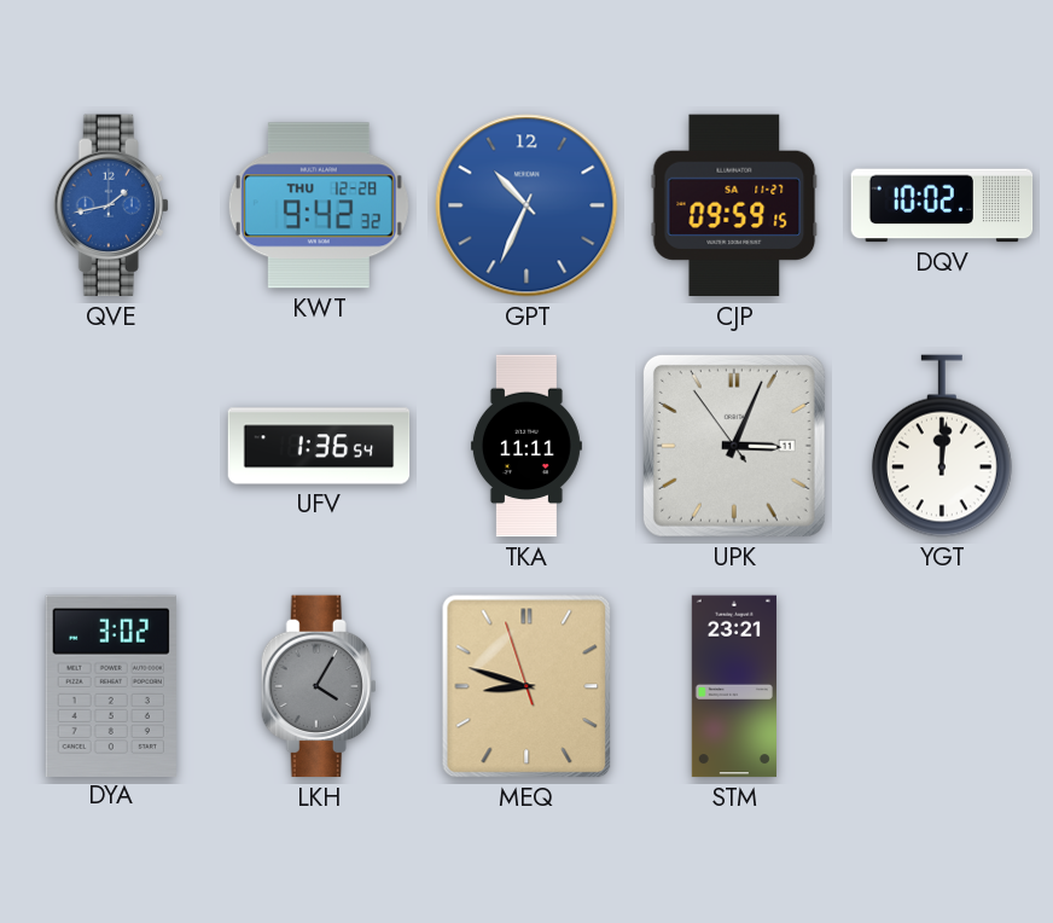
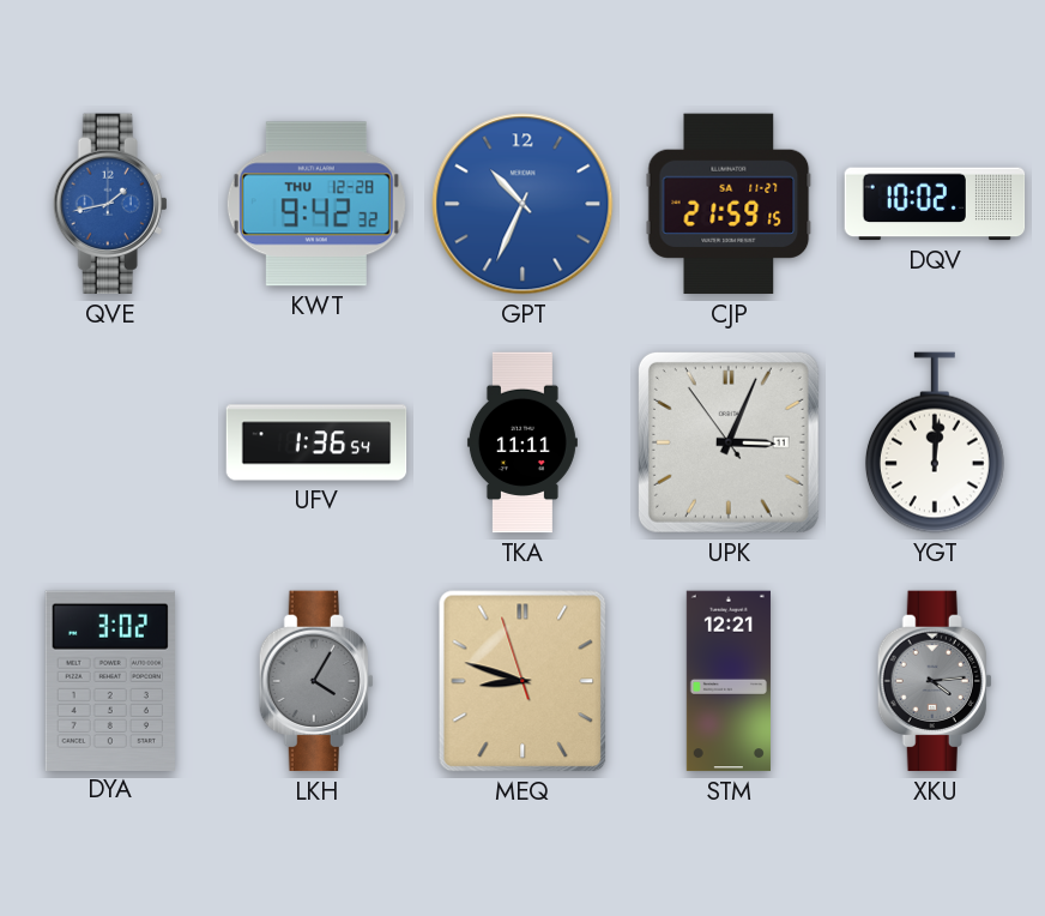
CJP: 09:59 -> 21:59 (729, 204)
STM: 23:21 -> 12:21 (729, 681)
XKU: none -> 4:14 (935, 681)
